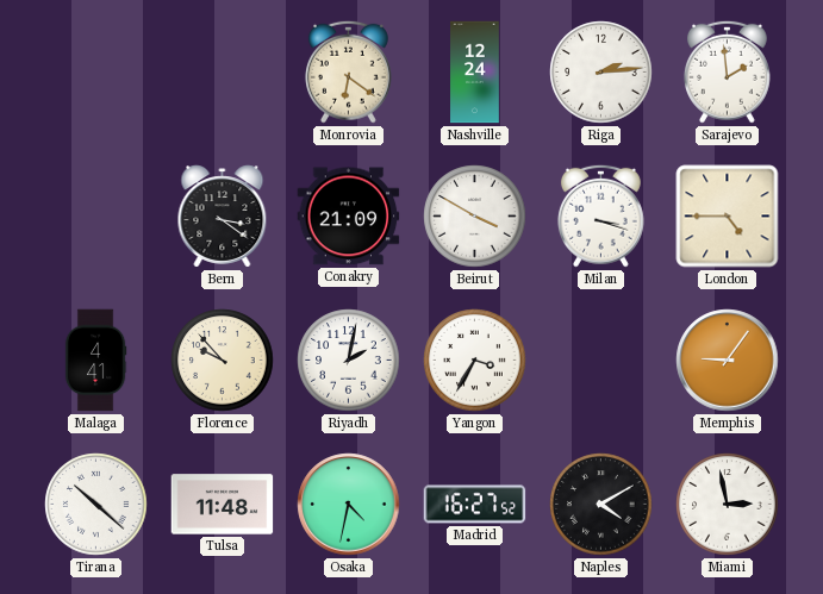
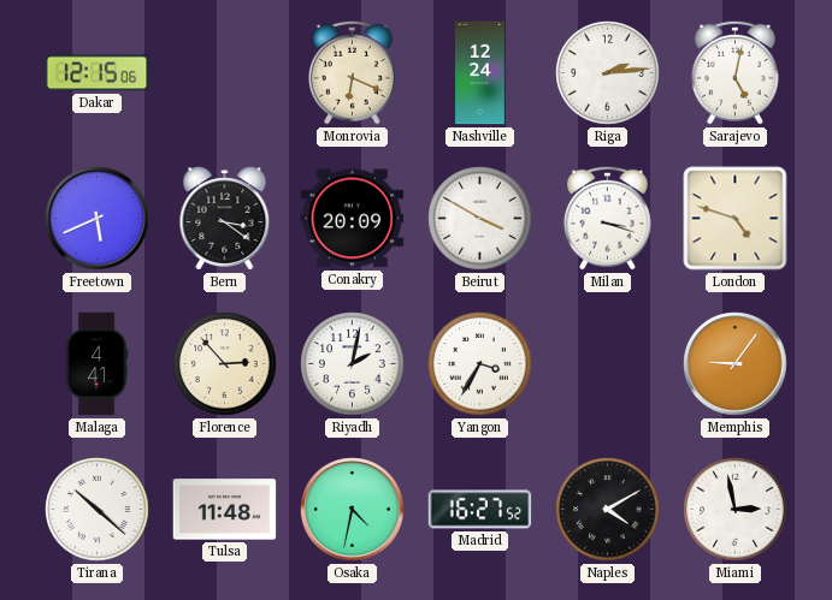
Dakar: none -> 12:15 (98, 73)
Monrovia: 6:21 -> 6:19 (352, 72)
Sarajevo: 1:59 -> 5:02 (734, 72)
Freetown: none -> 5:41 (98, 219)
Conakry: 21:09 -> 20:09 (353, 219)
London: 4:45 -> 4:48 (736, 219)
Florence: 9:53 -> 2:53 (225, 364)
